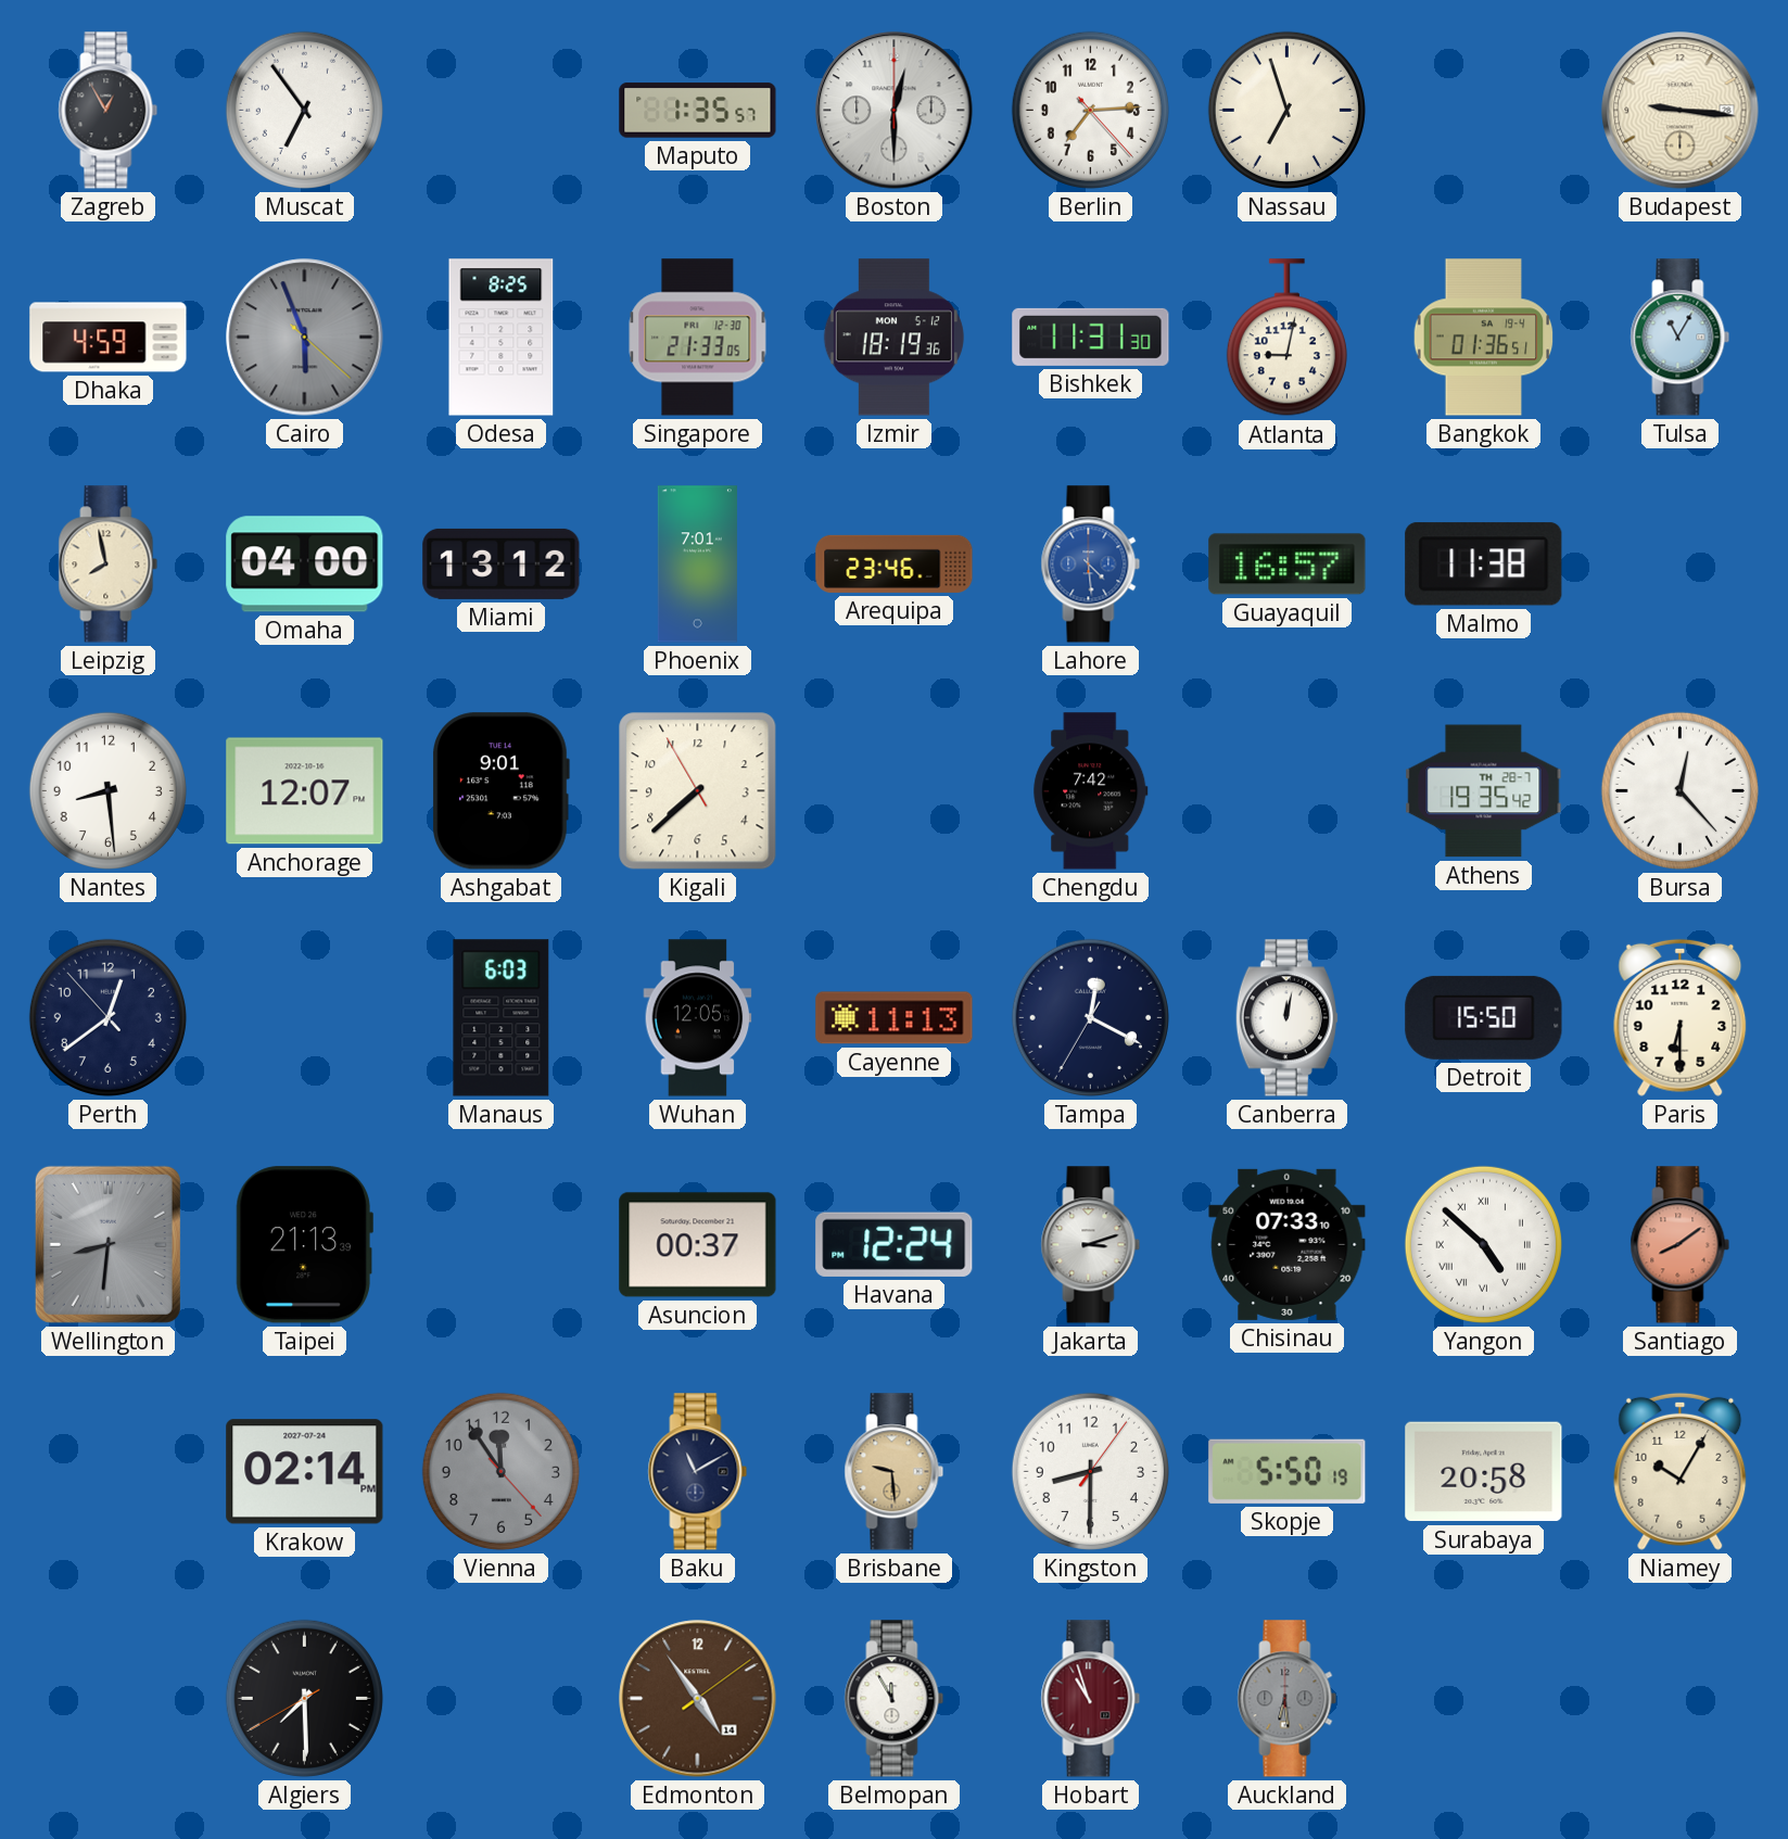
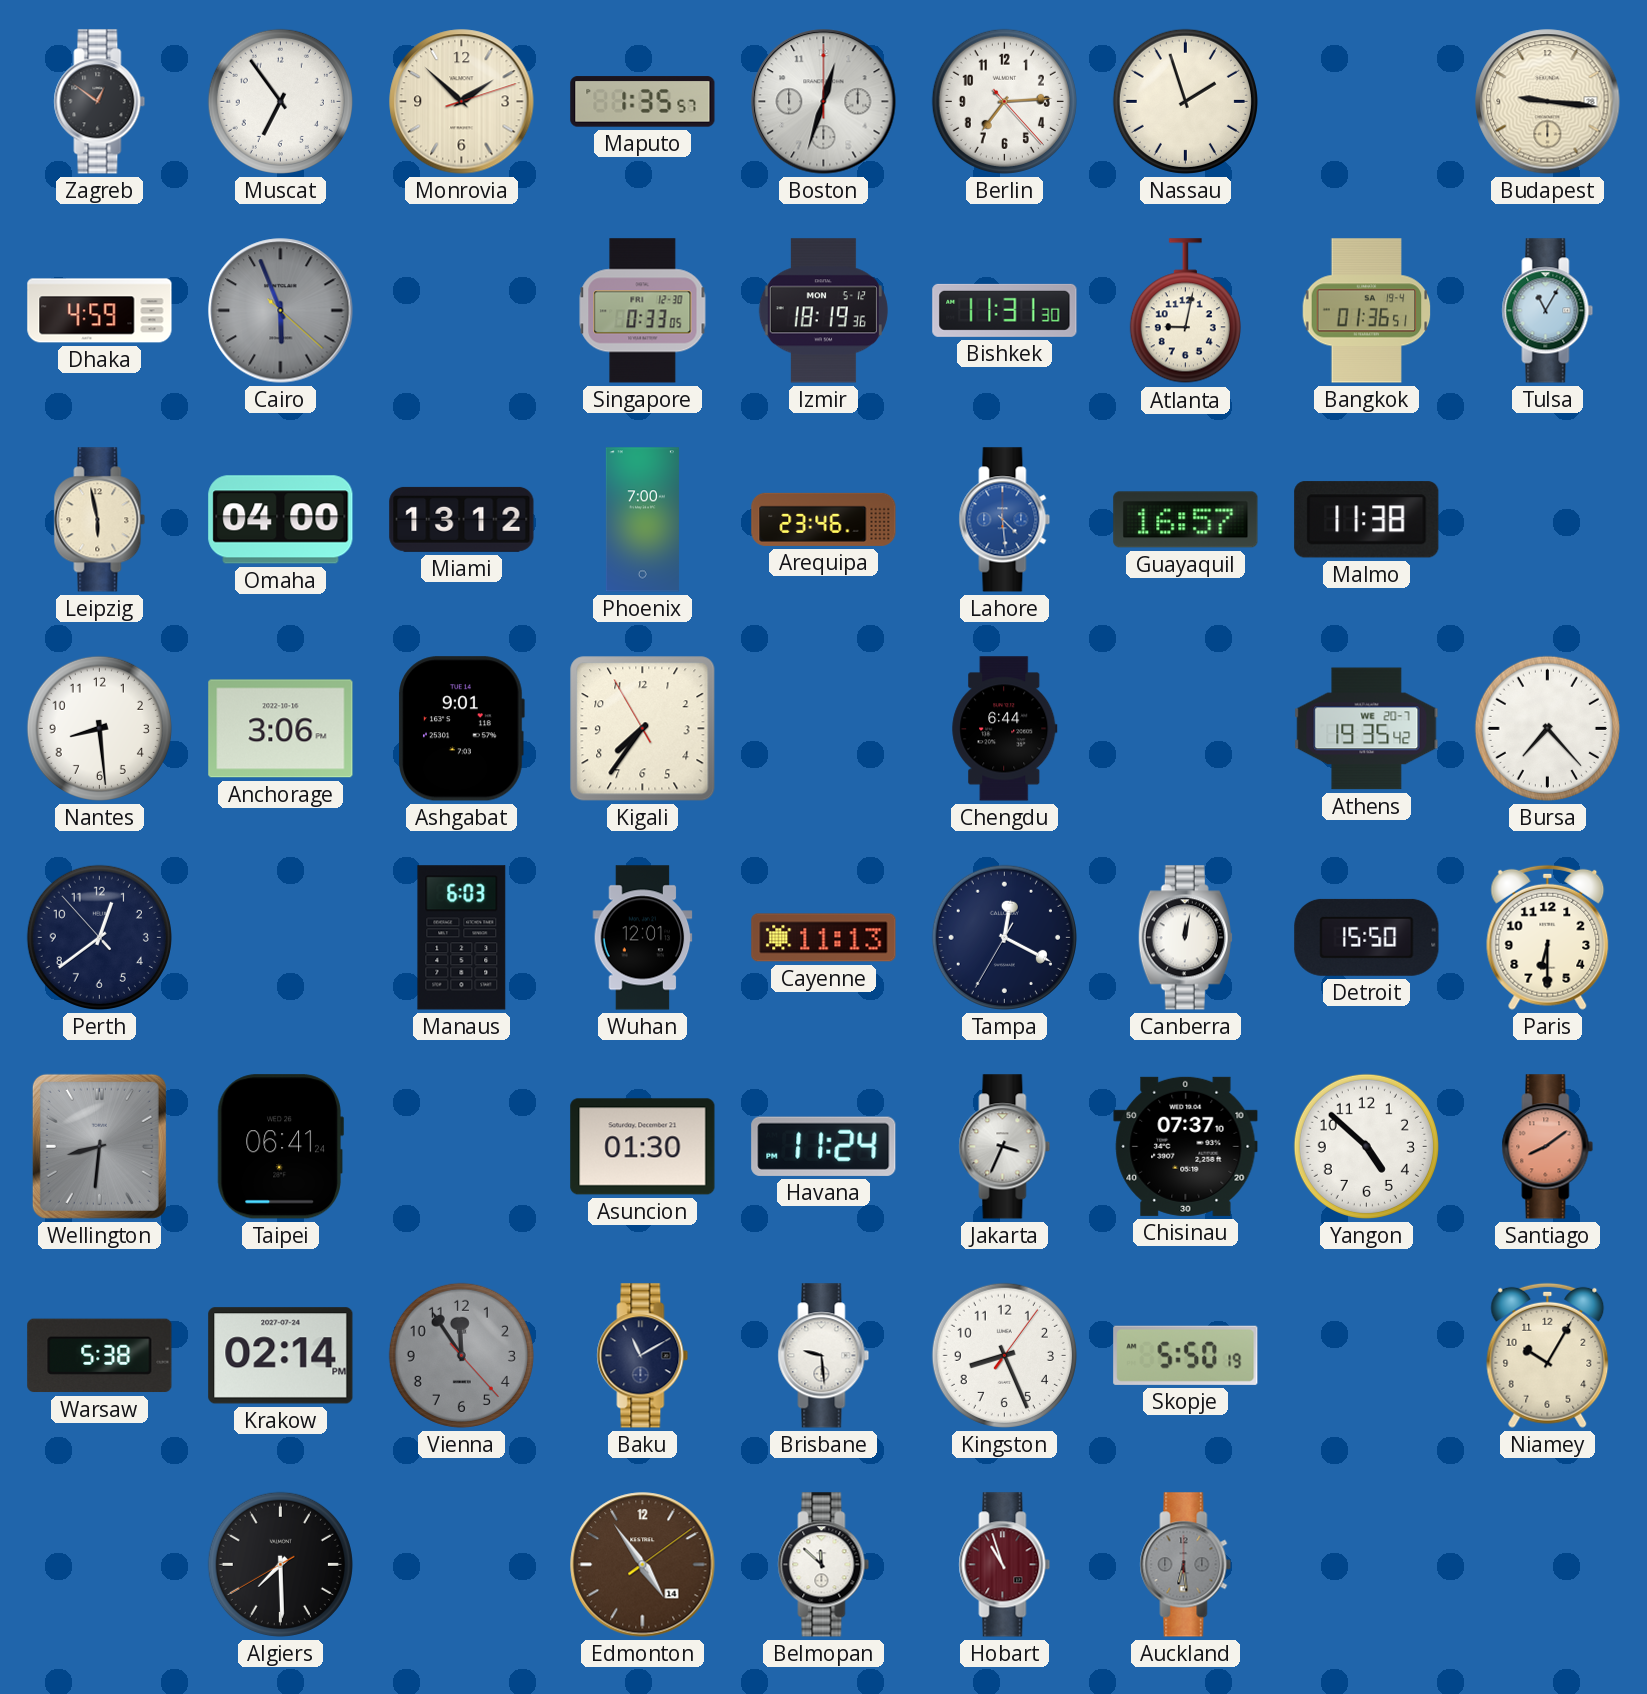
Zagreb: 12:55 -> 12:51 (100, 102)
Monrovia: none -> 1:52 (462, 102)
Boston: 12:30 -> 12:33 (824, 102)
Nassau: 6:57 -> 1:57 (1185, 101)
Odesa: 8:25 -> none (502, 338)
Singapore: 21:33 -> 0:33 (643, 311)
Leipzig: 7:58 -> 5:58 (100, 520)
Phoenix: 7:01 -> 7:00 (642, 520)
Anchorage: 12:07 -> 3:06 (281, 729)
Kigali: 7:37 -> 7:35 (643, 729)
Chengdu: 7:42 -> 6:44 (1005, 729)
Athens date: TH 28-7 -> WE 20-7 (1367, 729)
Bursa: 12:23 -> 7:23 (1547, 728)
Wuhan: 12:05 -> 12:01 (643, 938)
Taipei: 21:13 -> 06:41 (280, 1147)
Asuncion: 00:37 -> 01:30 (643, 1147)
Havana: 12:24 -> 11:24 (824, 1146)
Jakarta: 3:12 -> 3:34 (1005, 1147)
Chisinau: 07:33 -> 07:37 (1186, 1146)
Yangon numerals: Roman -> Arabic (1366, 1146)
Warsaw: none -> 5:38 (100, 1356)
Brisbane dial: champagne -> white (824, 1356)
Kingston: 8:30 -> 8:26 (1004, 1355)
Surabaya: 20:58 -> none (1484, 1472)
Belmopan: 11:55 -> 11:52 (824, 1565)
